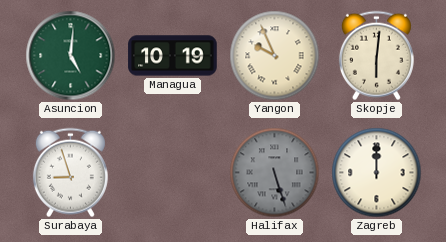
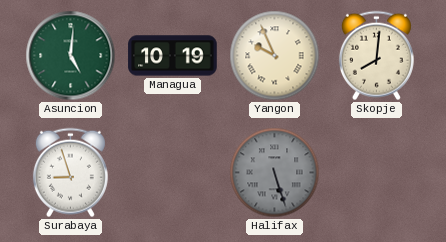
Skopje: 6:01 -> 8:01 (376, 56)
Zagreb: 12:00 -> none (377, 173)
